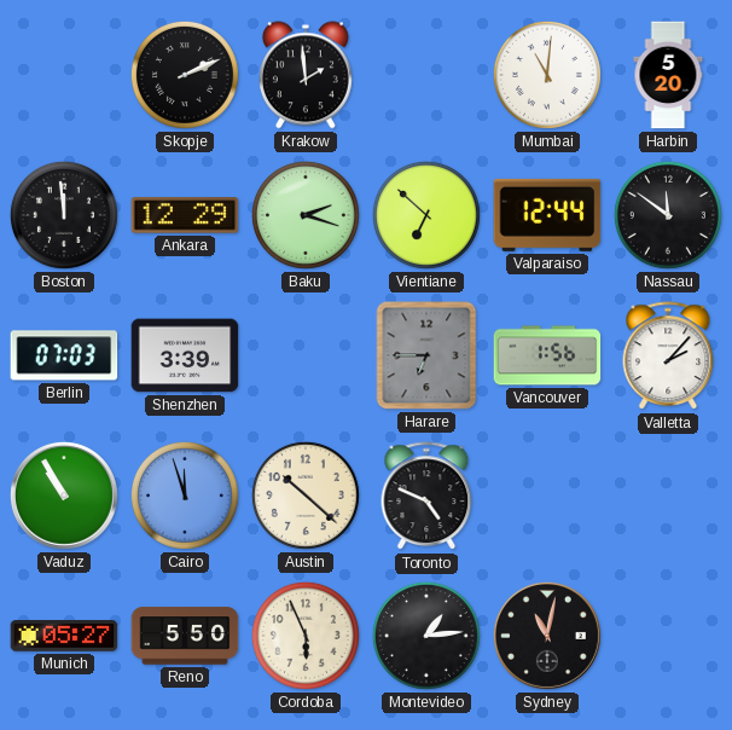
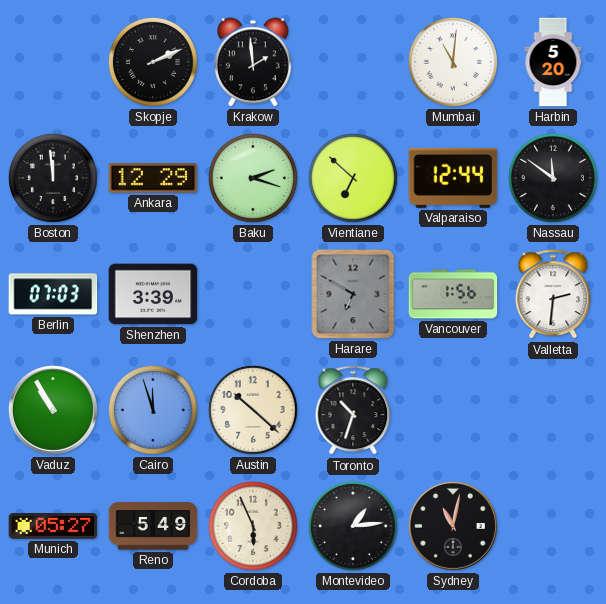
Harare: 6:45 -> 6:50 (353, 294)
Valletta: 2:07 -> 2:31 (553, 295)
Toronto: 4:49 -> 10:33 (353, 411)
Reno: 5:50 -> 5:49 (153, 526)
